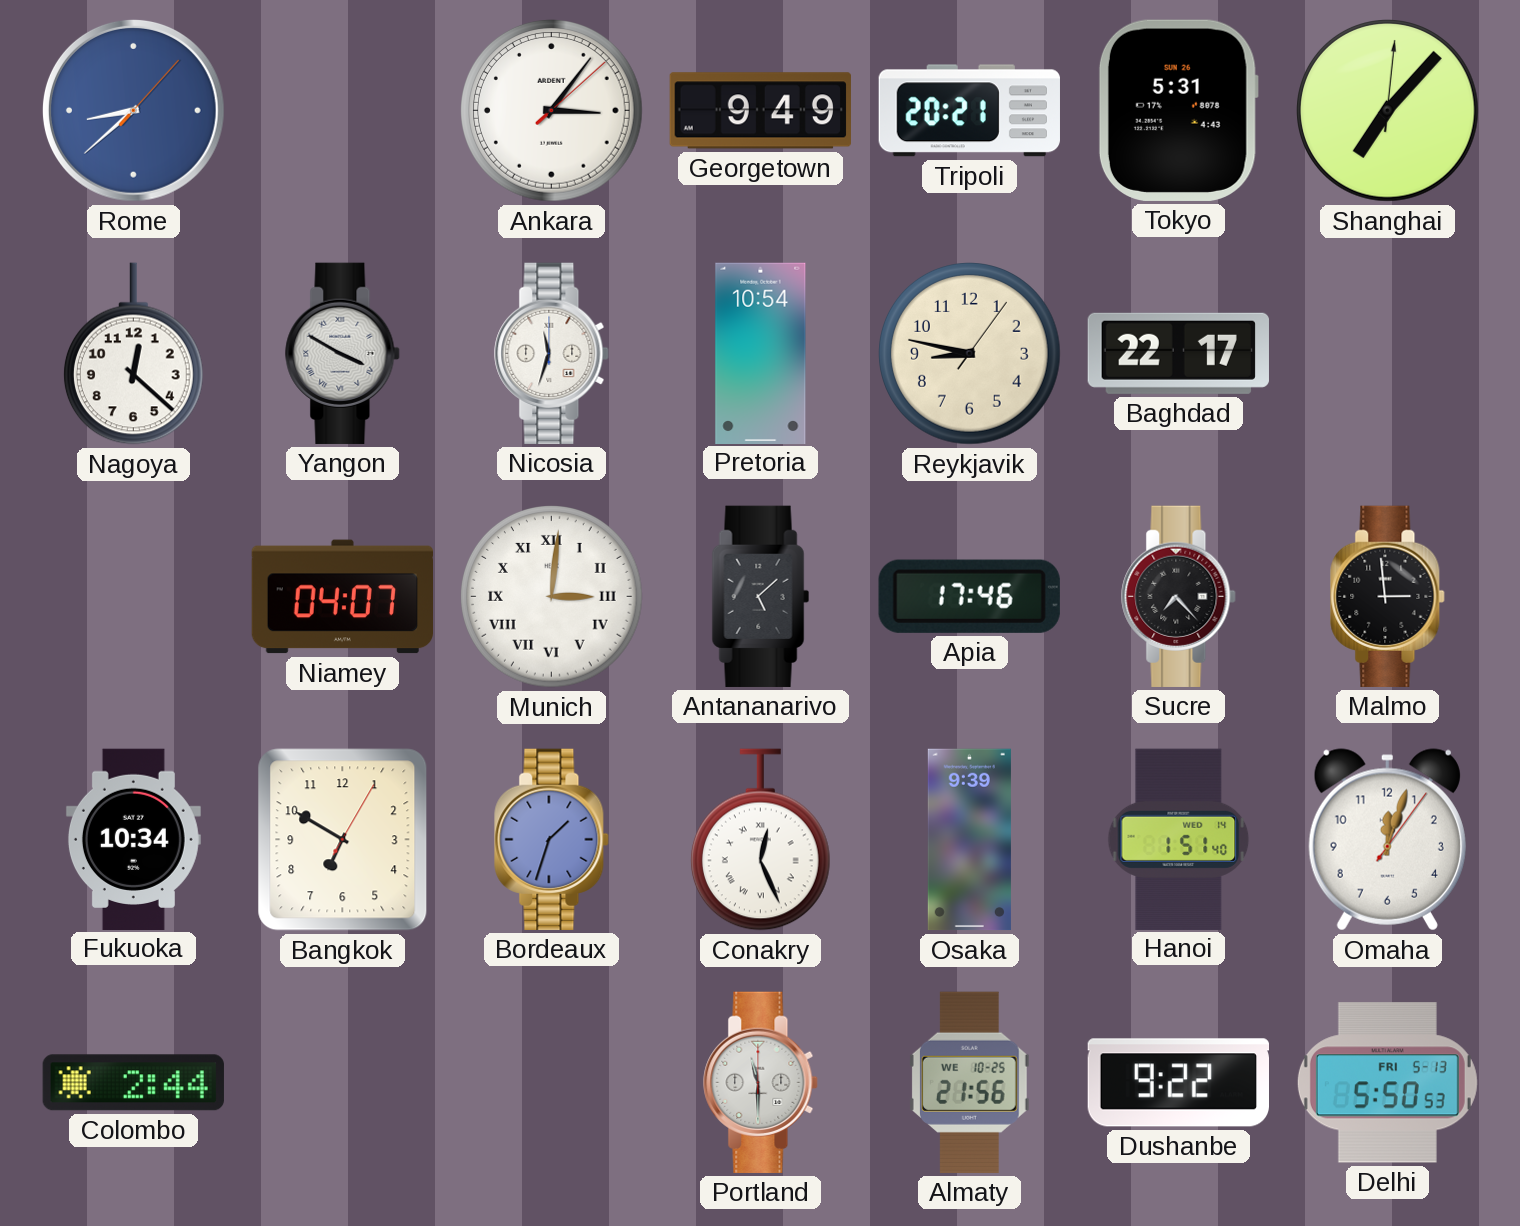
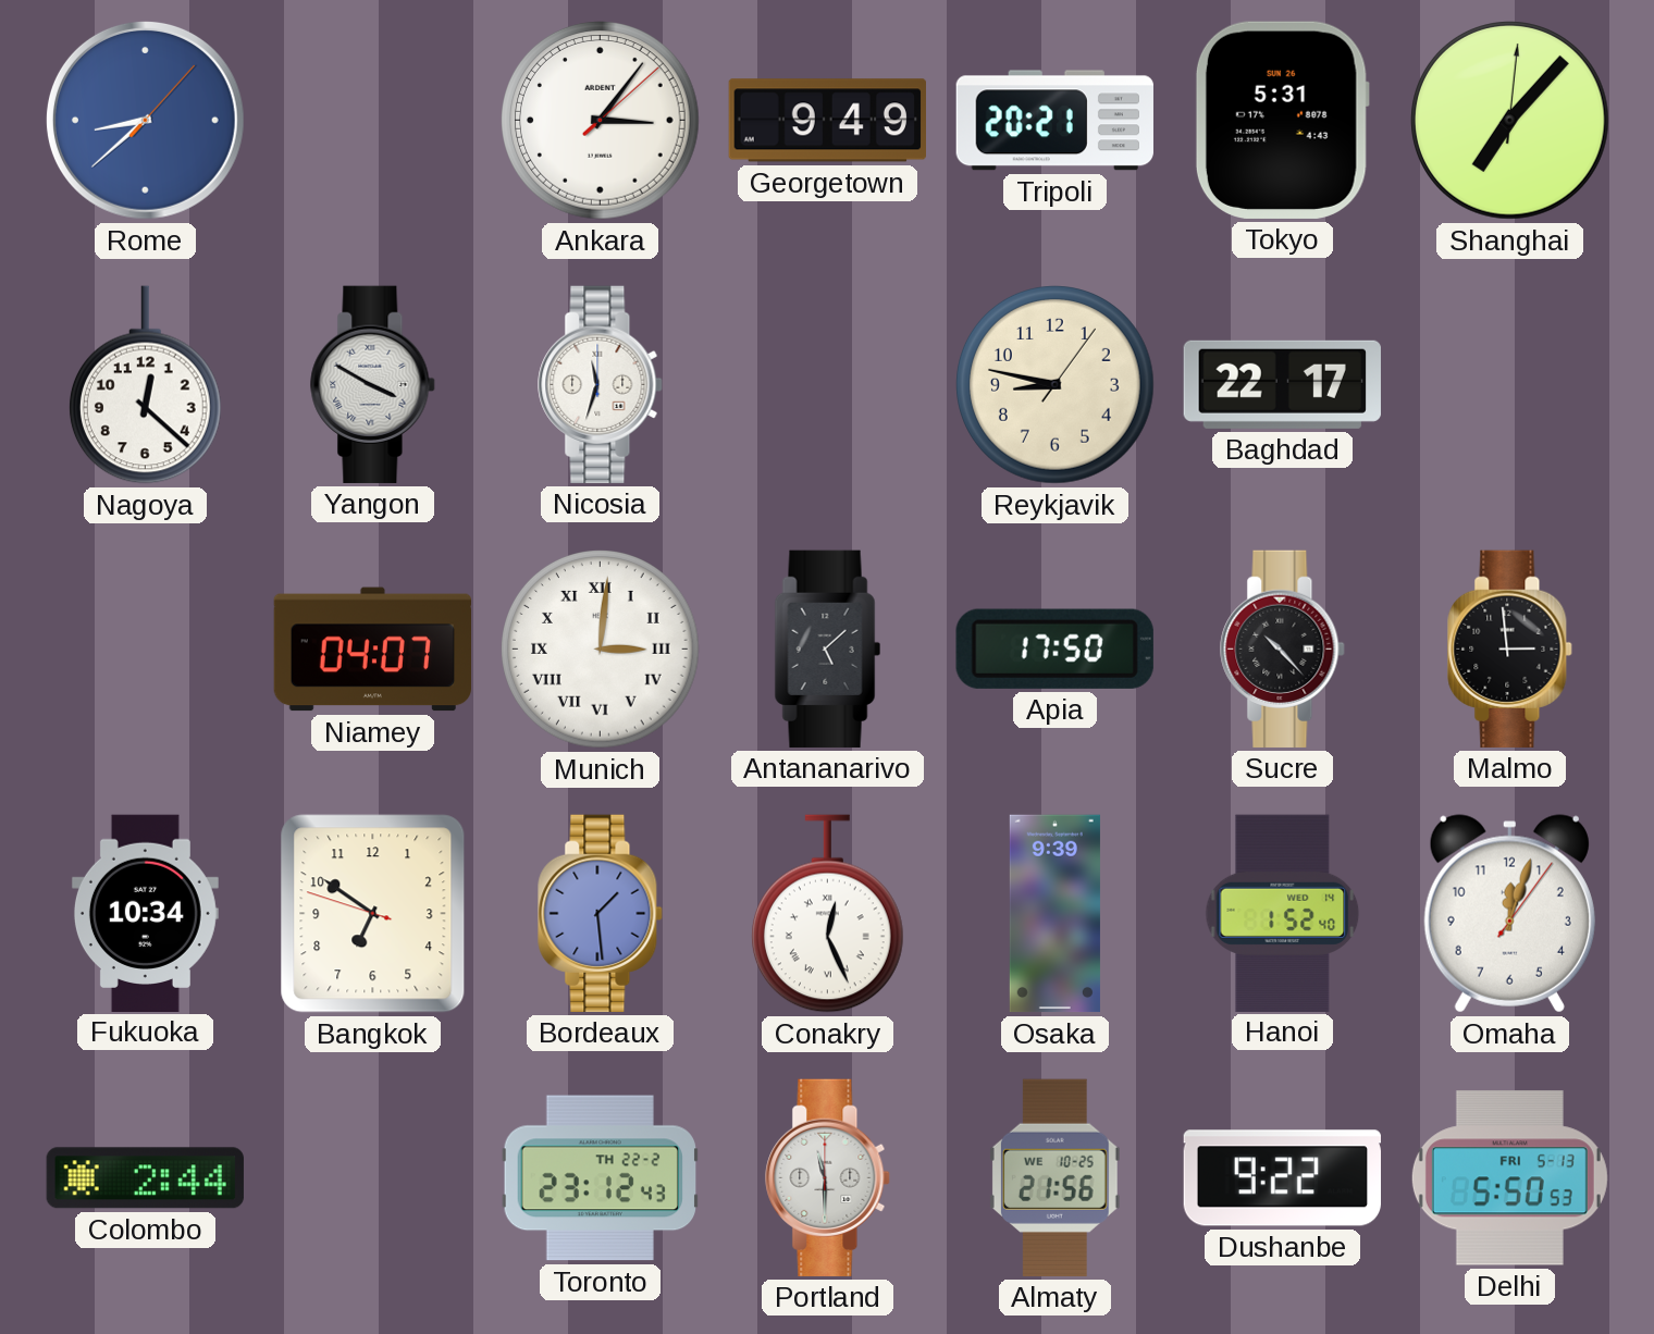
Pretoria: 10:54 -> none (761, 353)
Apia: 17:46 -> 17:50 (1054, 649)
Sucre: 7:23 -> 10:23 (1283, 649)
Bangkok: 6:50:05 -> 6:50:48 (373, 914)
Bordeaux: 1:33 -> 1:29 (601, 913)
Hanoi: 1:51 -> 1:52 (1283, 913)
Toronto: none -> 23:12 (600, 1178)
